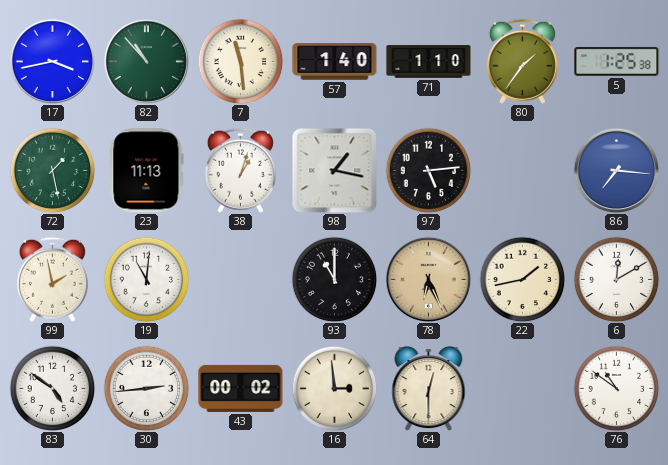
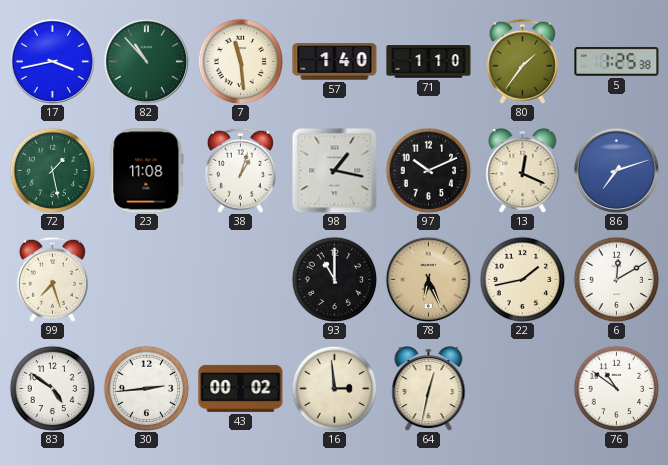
23: 11:13 -> 11:08 (147, 171)
97: 5:14 -> 10:11 (428, 170)
13: none -> 12:19 (523, 171)
86: 7:16 -> 7:12 (616, 170)
99: 1:58 -> 7:27 (52, 279)
19: 11:01 -> none (146, 279)
64: 12:30 -> 12:32 (429, 389)
